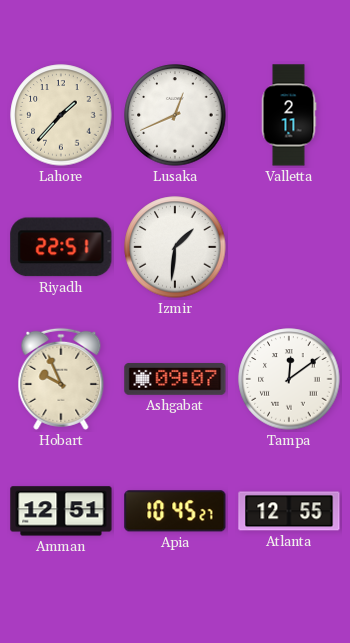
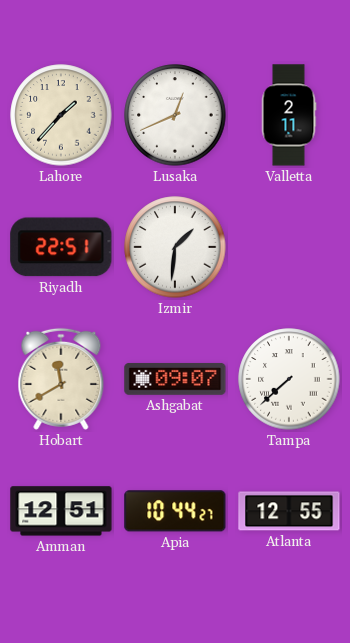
Hobart: 9:56 -> 11:40 (61, 379)
Tampa: 12:09 -> 7:38 (289, 379)
Apia: 10:45 -> 10:44 (175, 511)
